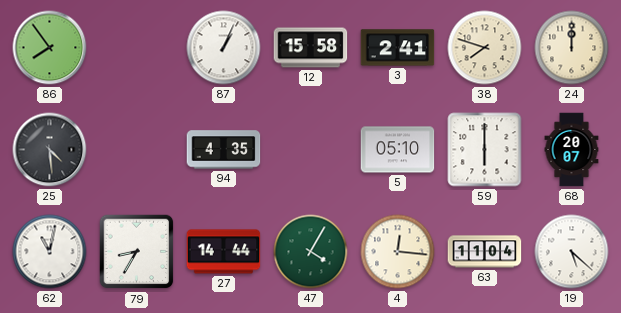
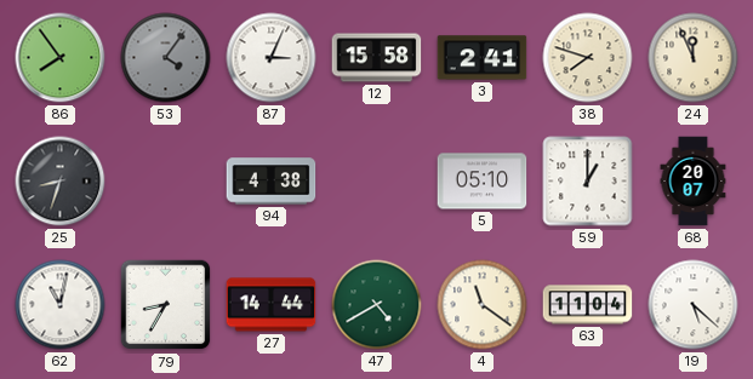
53: none -> 4:06 (166, 58)
87: 1:04 -> 3:04 (272, 58)
24: 12:00 -> 11:56 (694, 58)
25: 4:29 -> 8:33 (61, 182)
94: 4:35 -> 4:38 (272, 182)
59: 6:00 -> 1:00 (588, 182)
47: 4:05 -> 4:40 (377, 305)
4: 12:16 -> 11:21 (483, 305)
